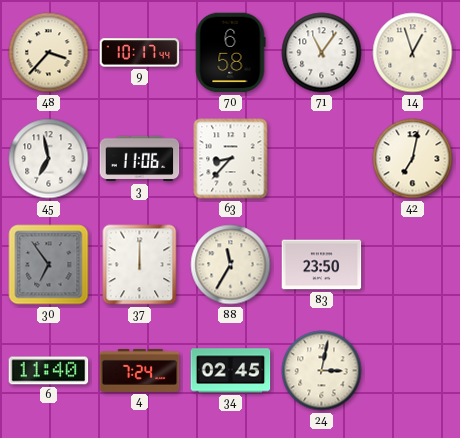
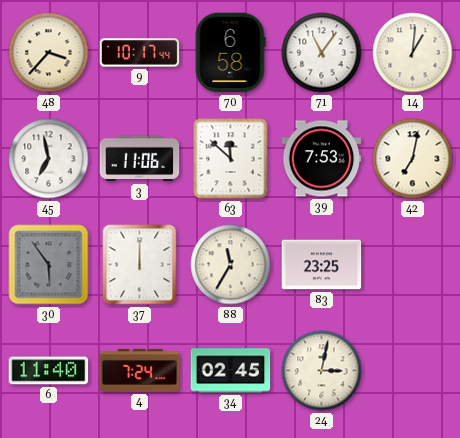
14: 12:57 -> 1:01 (413, 53)
63: 8:37 -> 11:52 (231, 159)
39: none -> 7:53 (322, 159)
30: 6:54 -> 5:54 (49, 265)
83: 23:50 -> 23:25 (322, 265)
